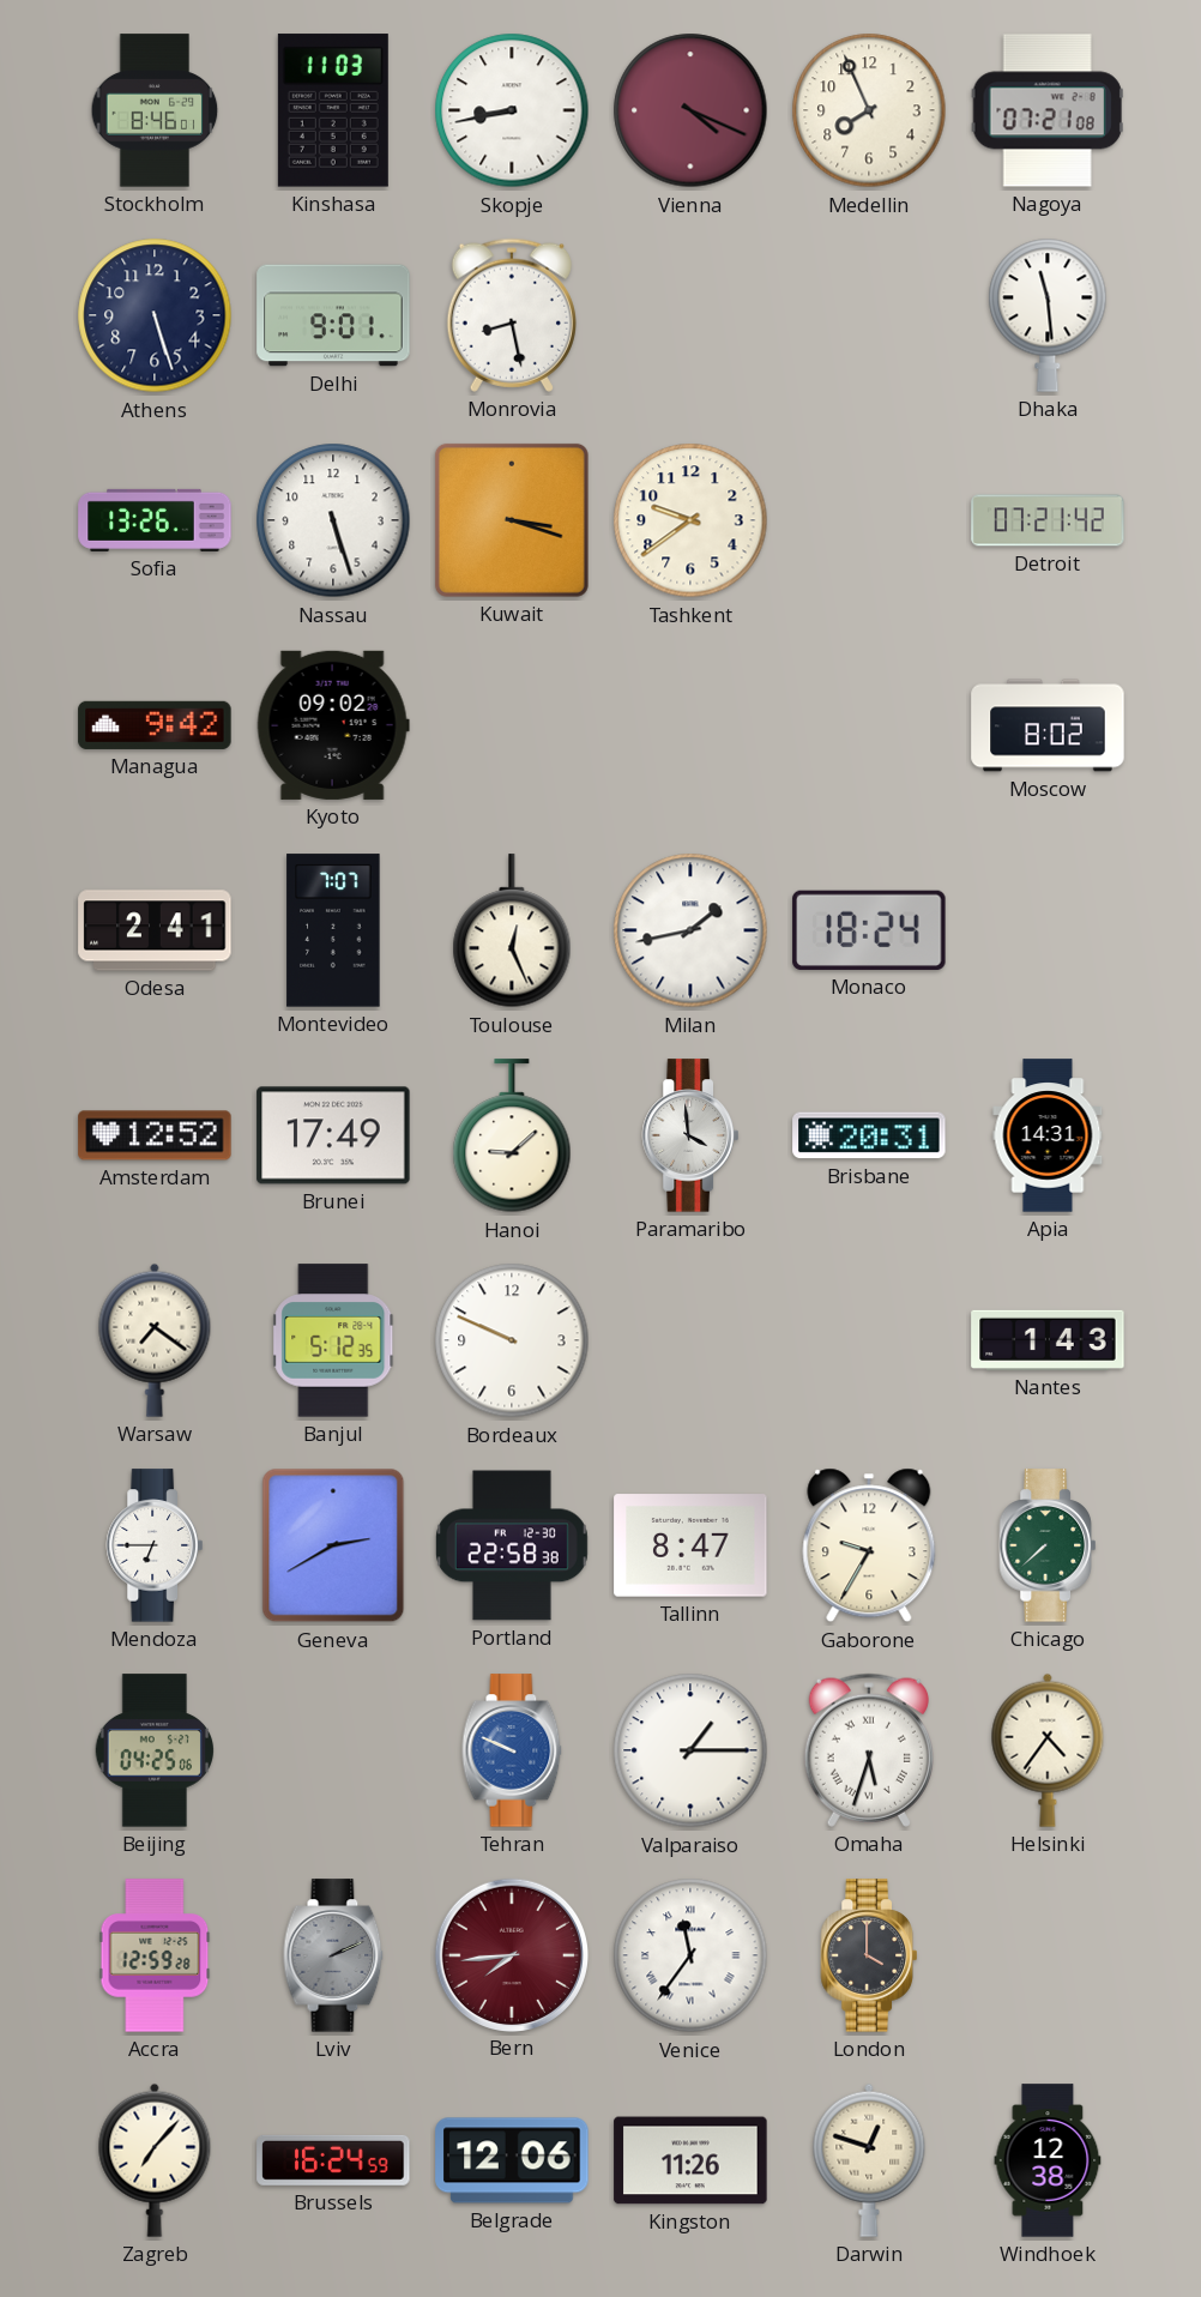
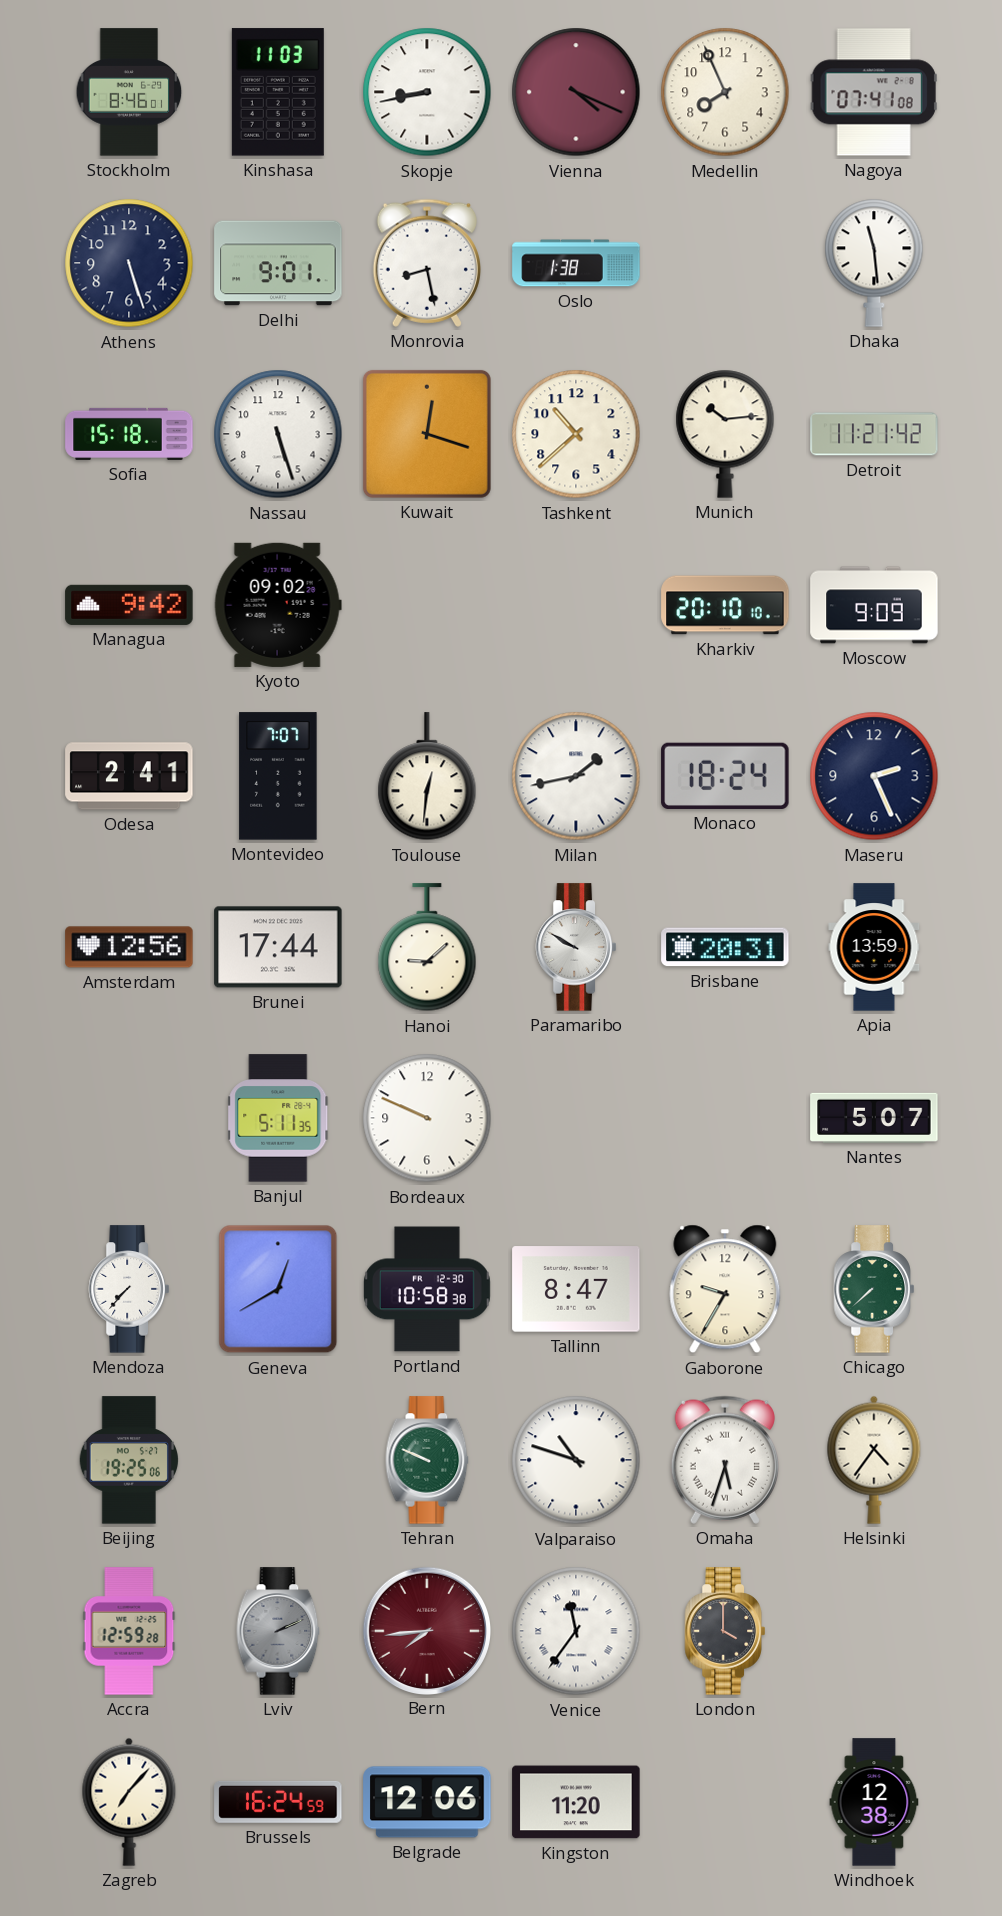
Nagoya: 07:21 -> 07:41 (874, 92)
Oslo: none -> 1:38 (576, 263)
Sofia: 13:26 -> 15:18 (129, 434)
Kuwait: 3:18 -> 12:18 (427, 434)
Tashkent: 9:39 -> 10:38 (576, 434)
Munich: none -> 10:14 (725, 434)
Detroit: 07:21 -> 11:21 (874, 434)
Kharkiv: none -> 20:10 (725, 605)
Moscow: 8:02 -> 9:09 (874, 605)
Toulouse: 12:26 -> 12:31 (427, 777)
Maseru: none -> 2:26 (874, 776)
Amsterdam: 12:52 -> 12:56 (129, 947)
Brunei: 17:49 -> 17:44 (278, 947)
Paramaribo: 3:59 -> 9:50 (576, 947)
Apia: 14:31 -> 13:59 (874, 947)
Warsaw: 7:21 -> none (155, 1340)
Banjul: 5:12 -> 5:11 (279, 1118)
Nantes: 1:43 -> 5:07 (874, 1118)
Mendoza: 6:45 -> 7:37 (129, 1289)
Geneva: 2:40 -> 12:40 (278, 1289)
Portland: 22:58 -> 10:58 (427, 1289)
Beijing: 04:25 -> 19:25 (128, 1460)
Tehran dial: blue -> green (427, 1460)
Valparaiso: 1:15 -> 10:48 (576, 1460)
Kingston: 11:26 -> 11:20 (576, 1802)
Darwin: 12:48 -> none (869, 2160)
